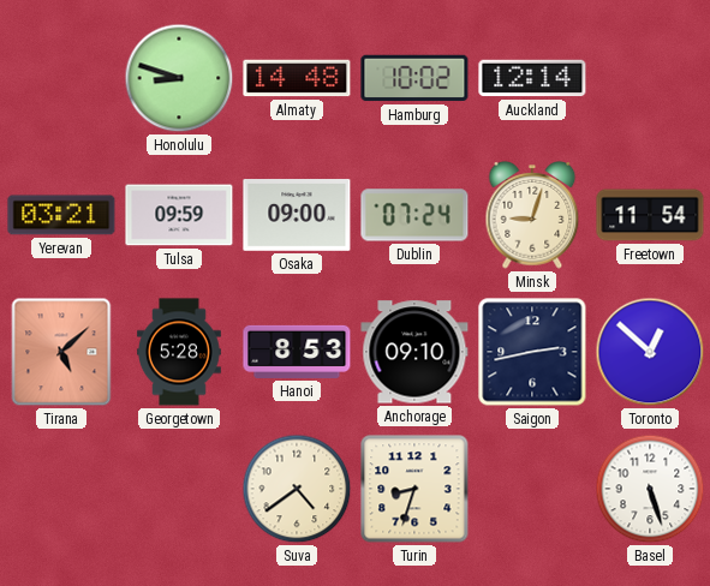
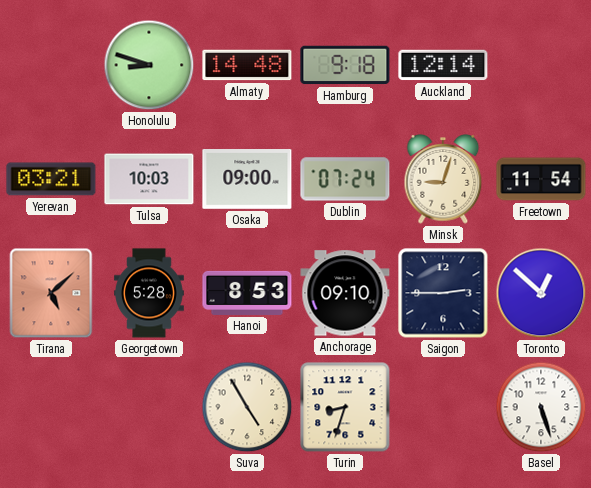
Hamburg: 10:02 -> 9:18 (345, 65)
Tulsa: 09:59 -> 10:03 (149, 179)
Saigon: 2:43 -> 2:45 (443, 293)
Suva: 4:39 -> 4:55 (247, 407)
